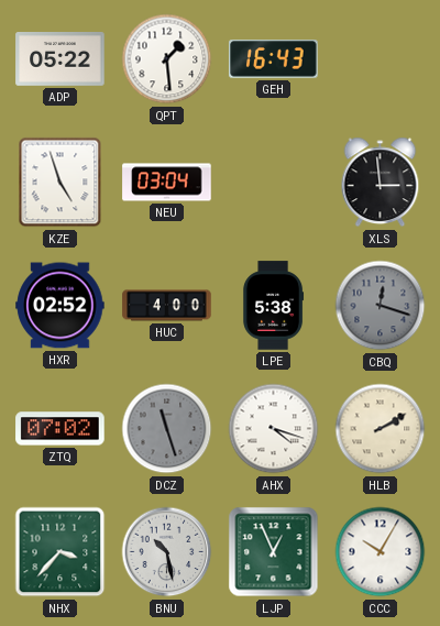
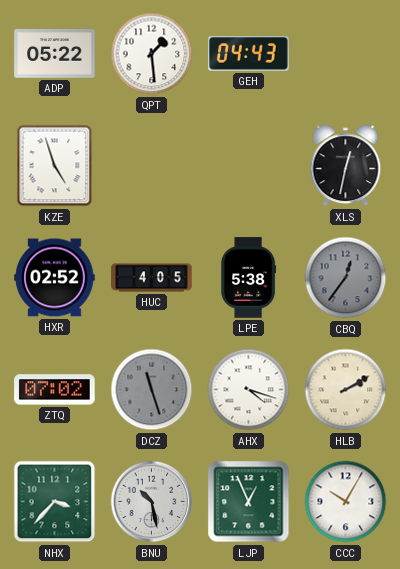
GEH: 16:43 -> 04:43 (249, 54)
NEU: 03:04 -> none (167, 183)
XLS: 2:59 -> 12:32 (346, 166)
HUC: 4:00 -> 4:05 (152, 278)
CBQ: 12:18 -> 12:36 (346, 278)
